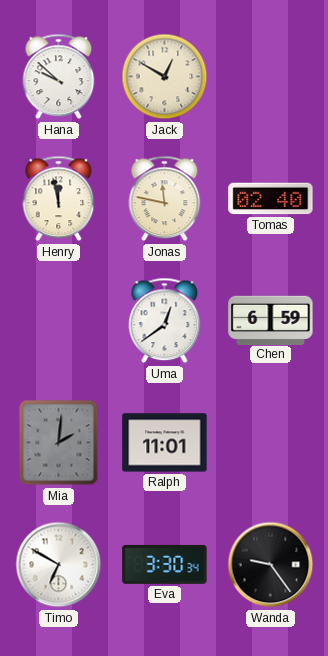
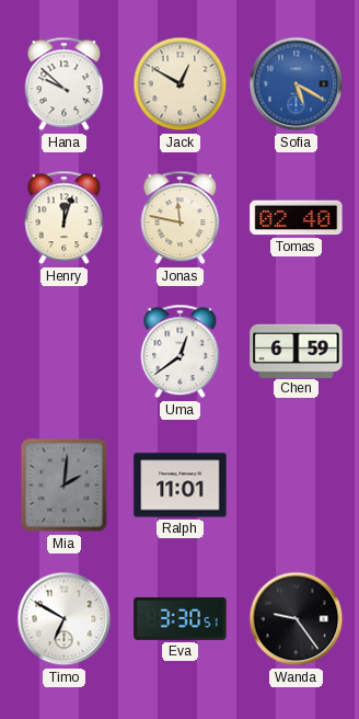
Sofia: none -> 5:20 (297, 84)
Henry: 11:58 -> 12:03 (65, 218)
Eva: 3:30:34 -> 3:30:51 (181, 618)
